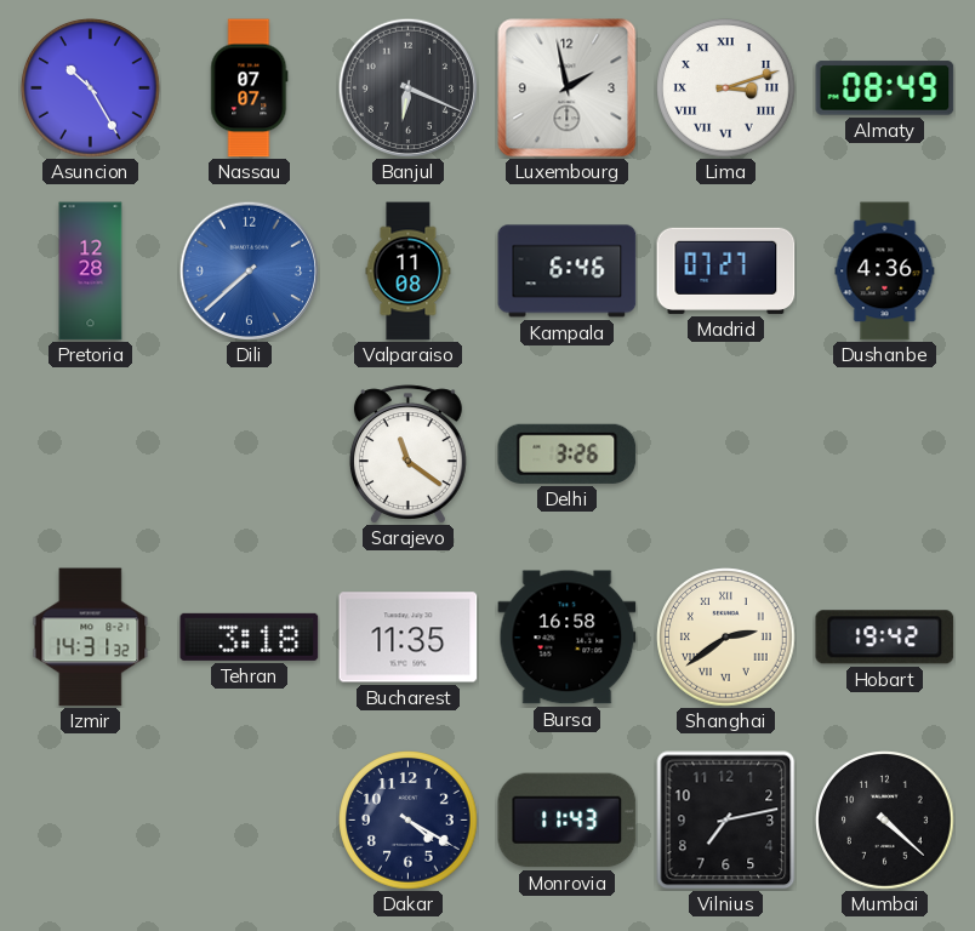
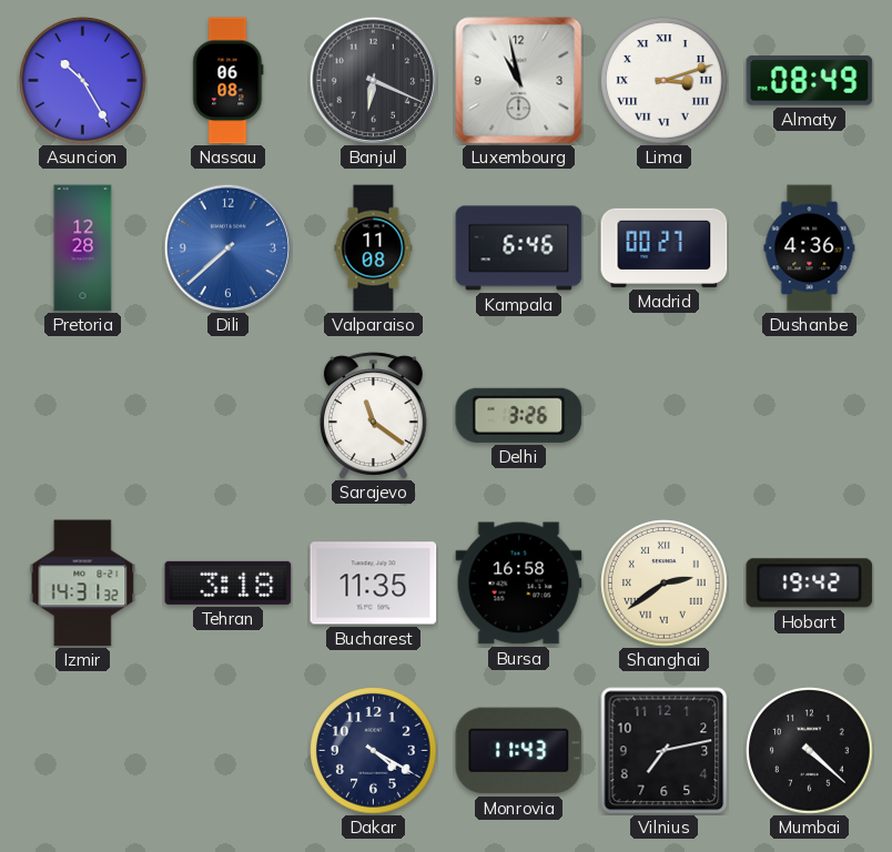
Nassau: 07:07 -> 06:08 (229, 81)
Luxembourg: 1:58 -> 10:58 (519, 81)
Madrid: 07:27 -> 00:27 (665, 247)
